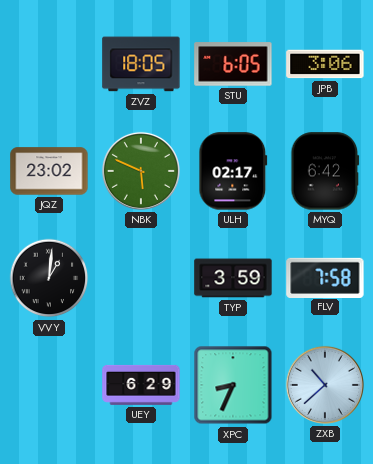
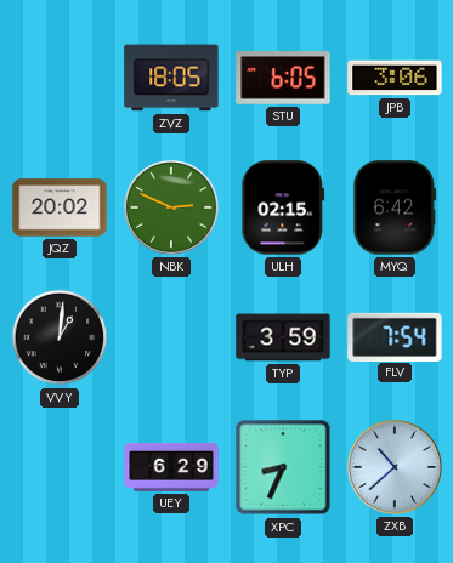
JQZ: 23:02 -> 20:02 (60, 207)
NBK: 5:49 -> 2:49 (171, 207)
ULH: 02:17 -> 02:15 (283, 207)
FLV: 7:58 -> 7:54 (395, 336)
